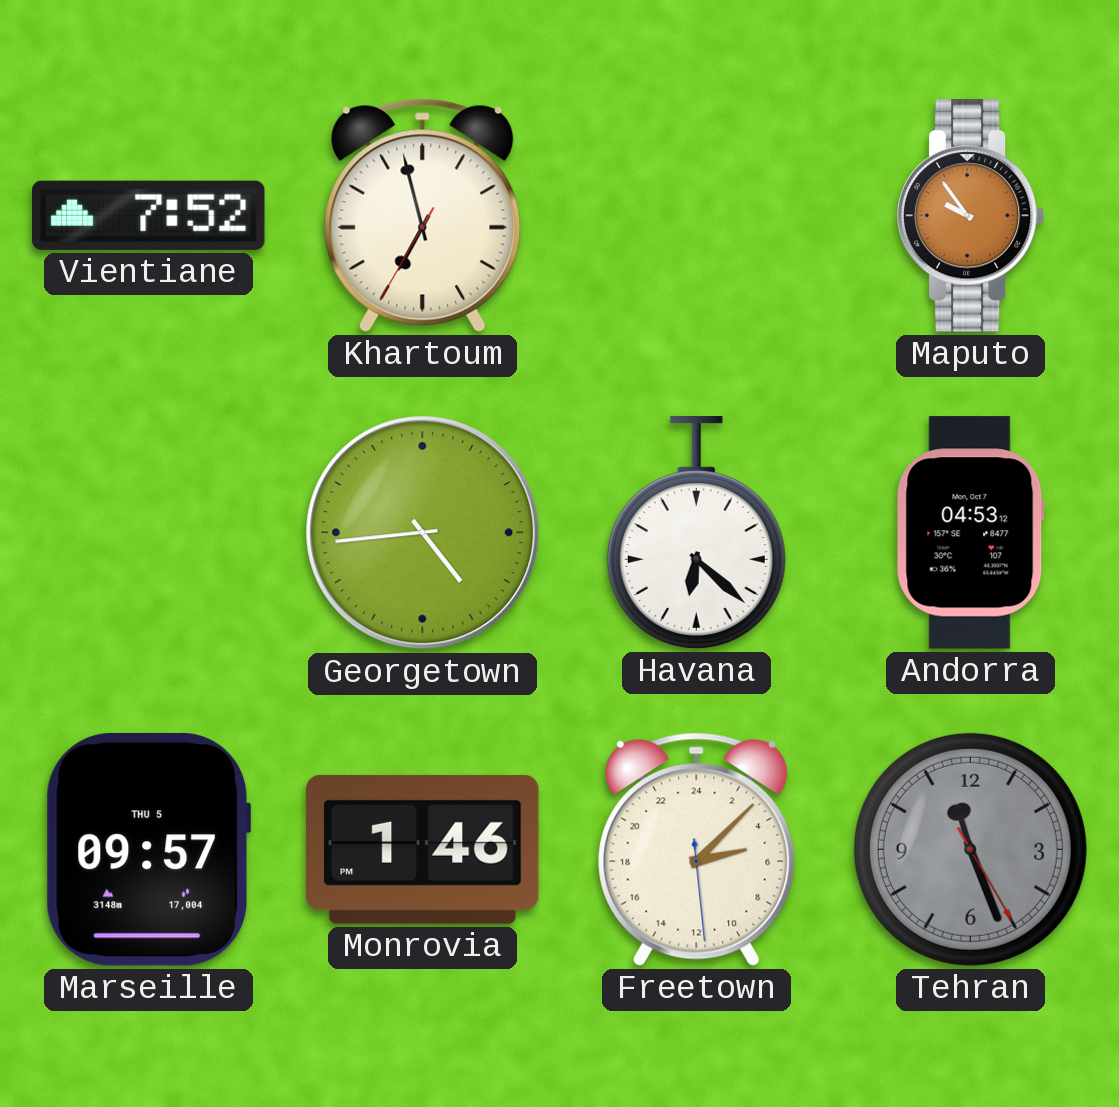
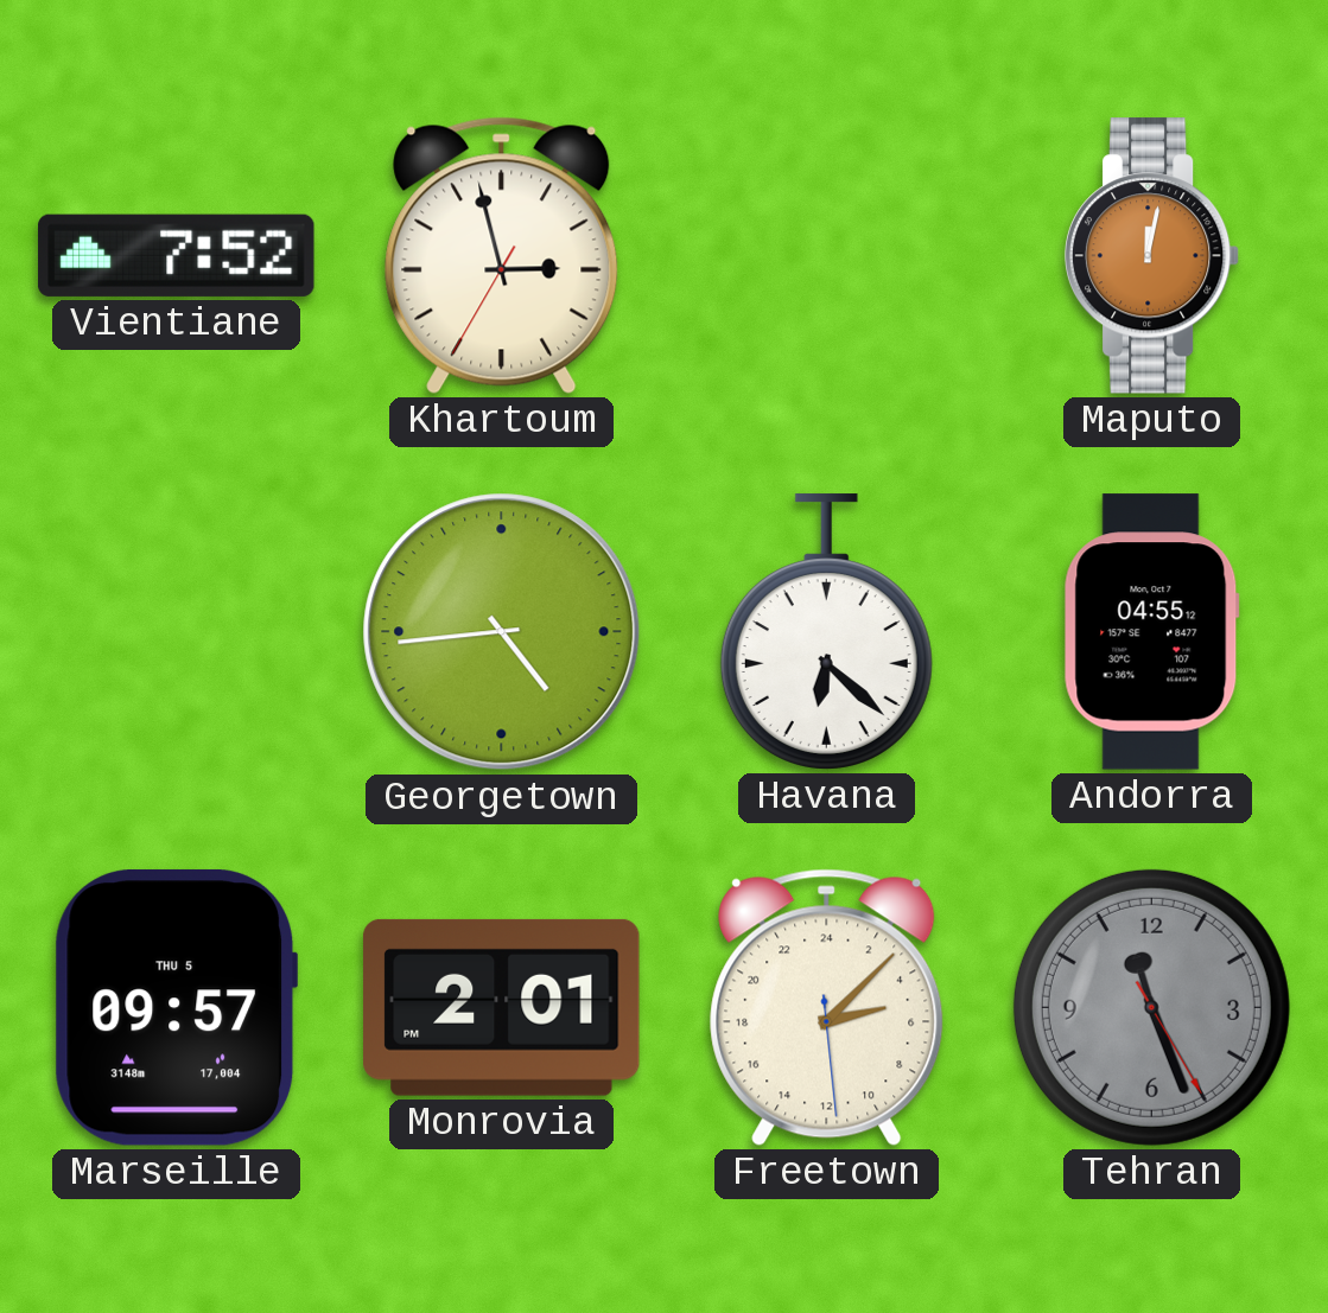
Khartoum: 6:57 -> 2:57 (502, 255)
Maputo: 9:54 -> 12:02 (1152, 256)
Andorra: 04:53 -> 04:55 (1151, 632)
Monrovia: 1:46 -> 2:01 (502, 1007)
